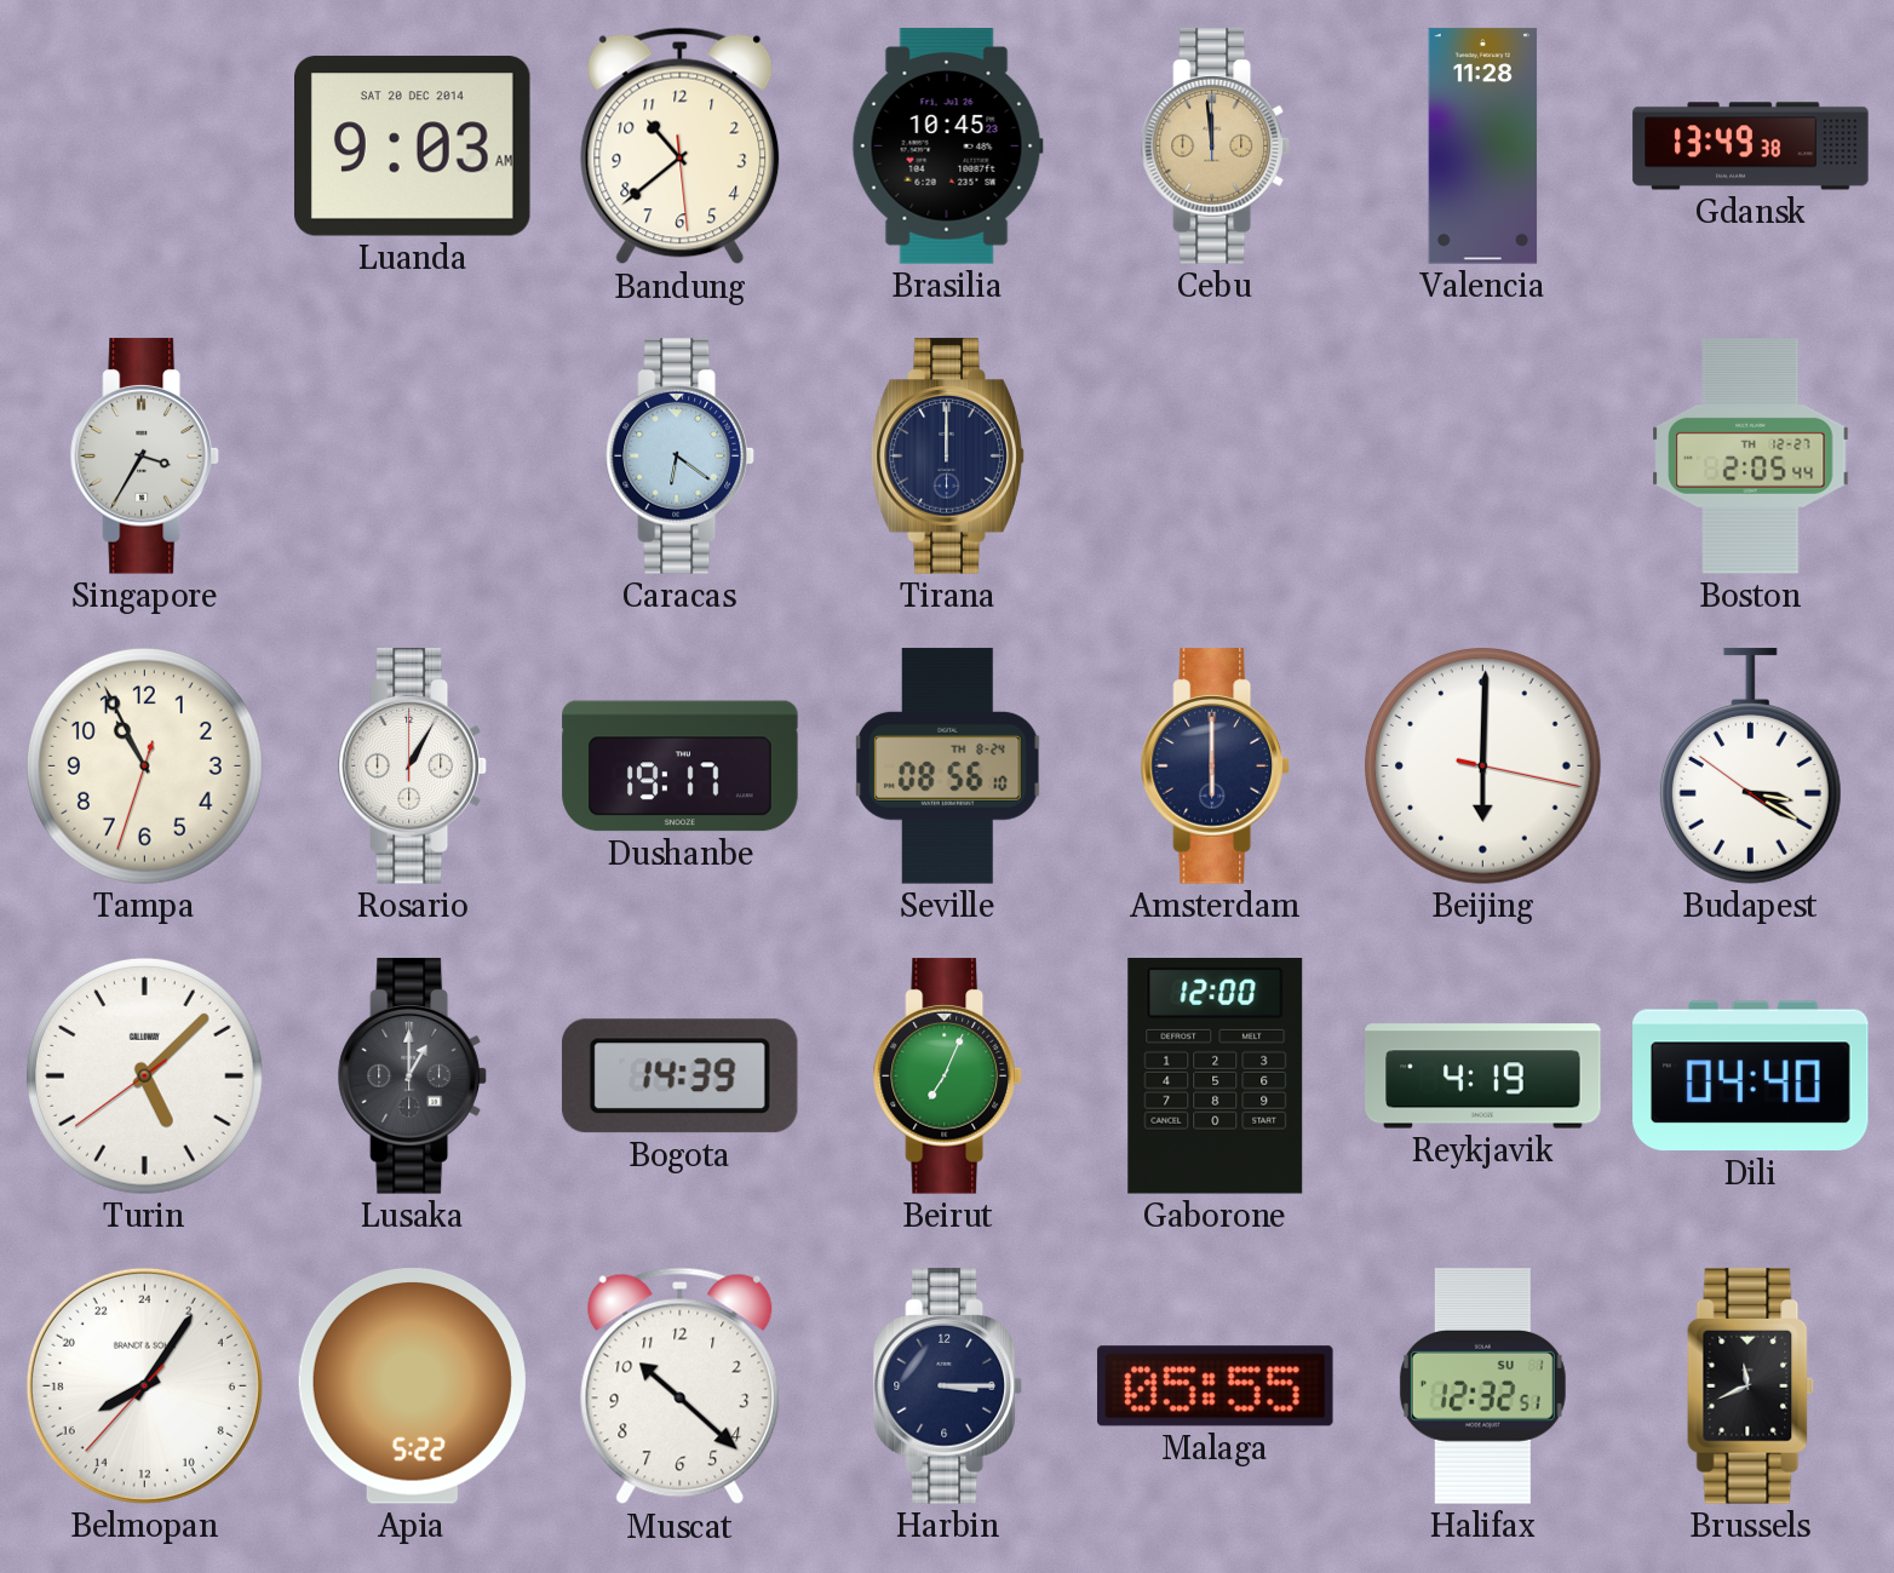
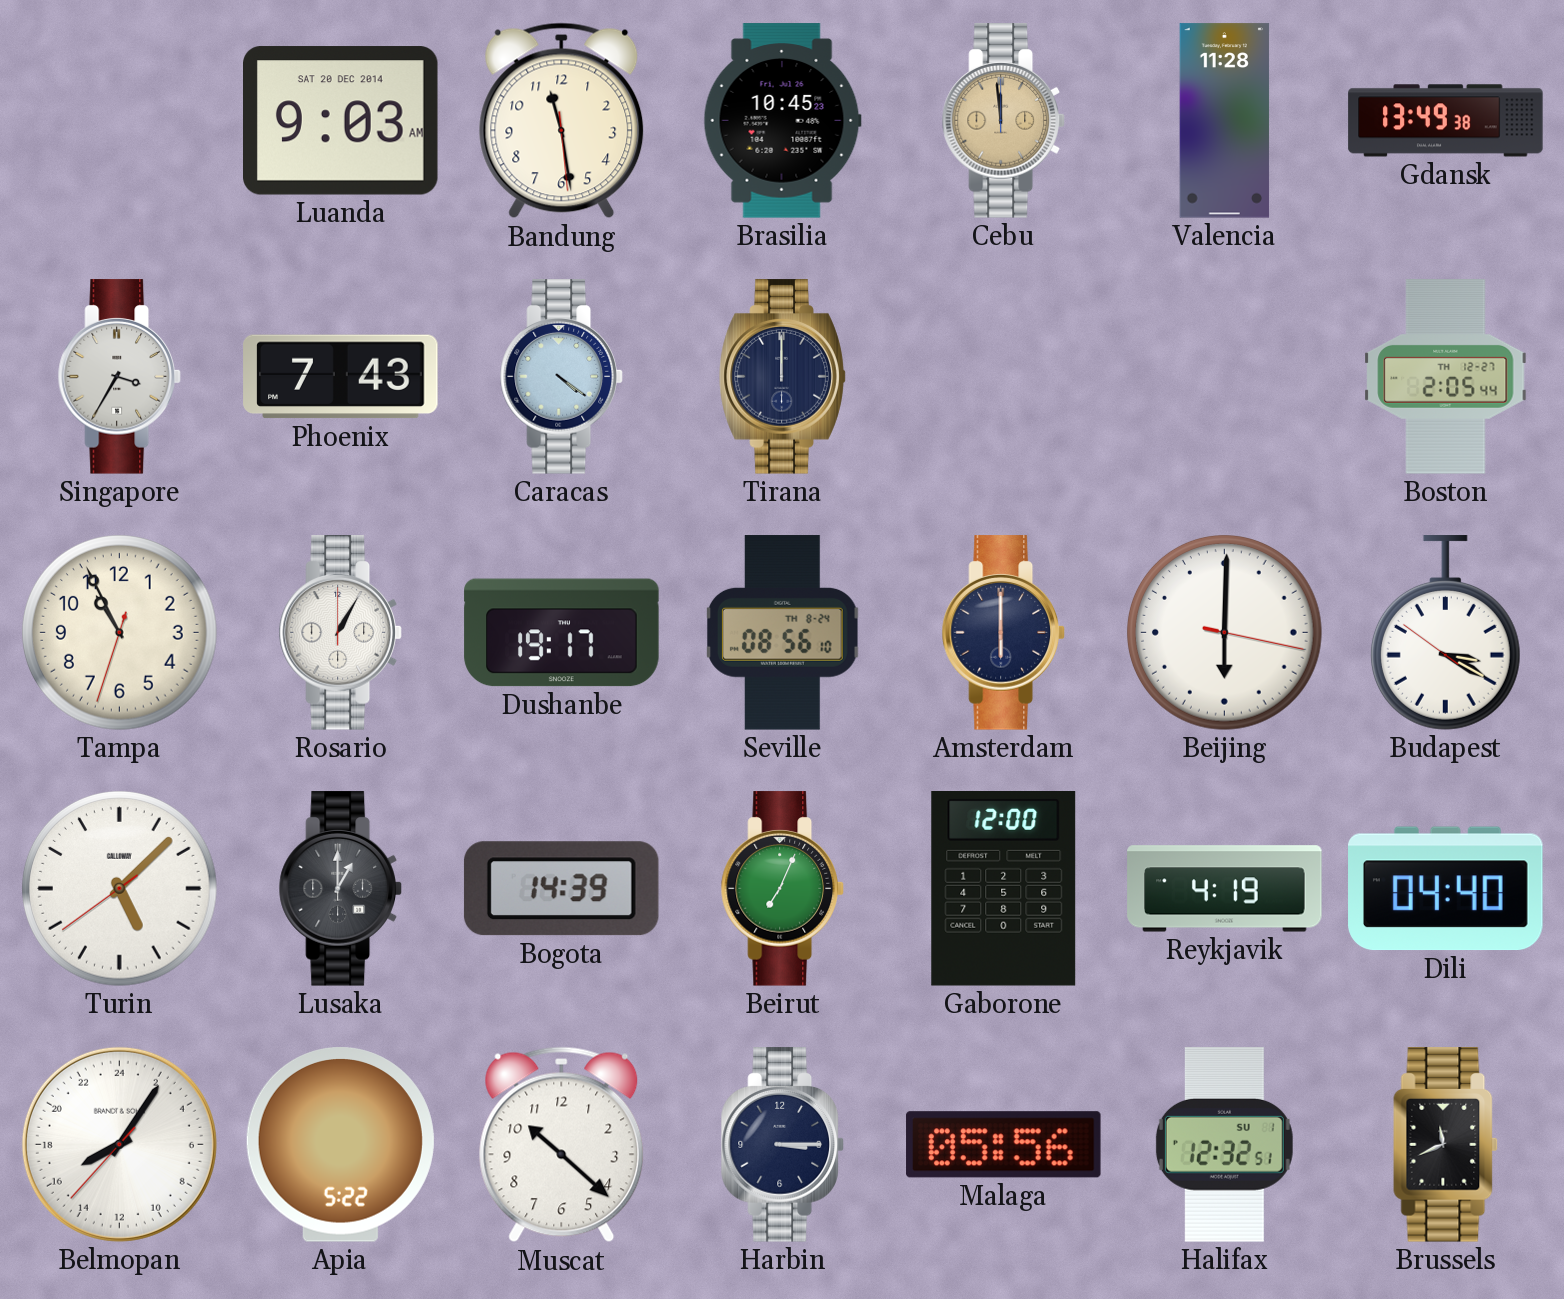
Bandung: 10:38 -> 11:28 (562, 121)
Phoenix: none -> 7:43 (341, 377)
Caracas: 6:21 -> 4:21 (561, 377)
Malaga: 05:55 -> 05:56 (1004, 1145)
